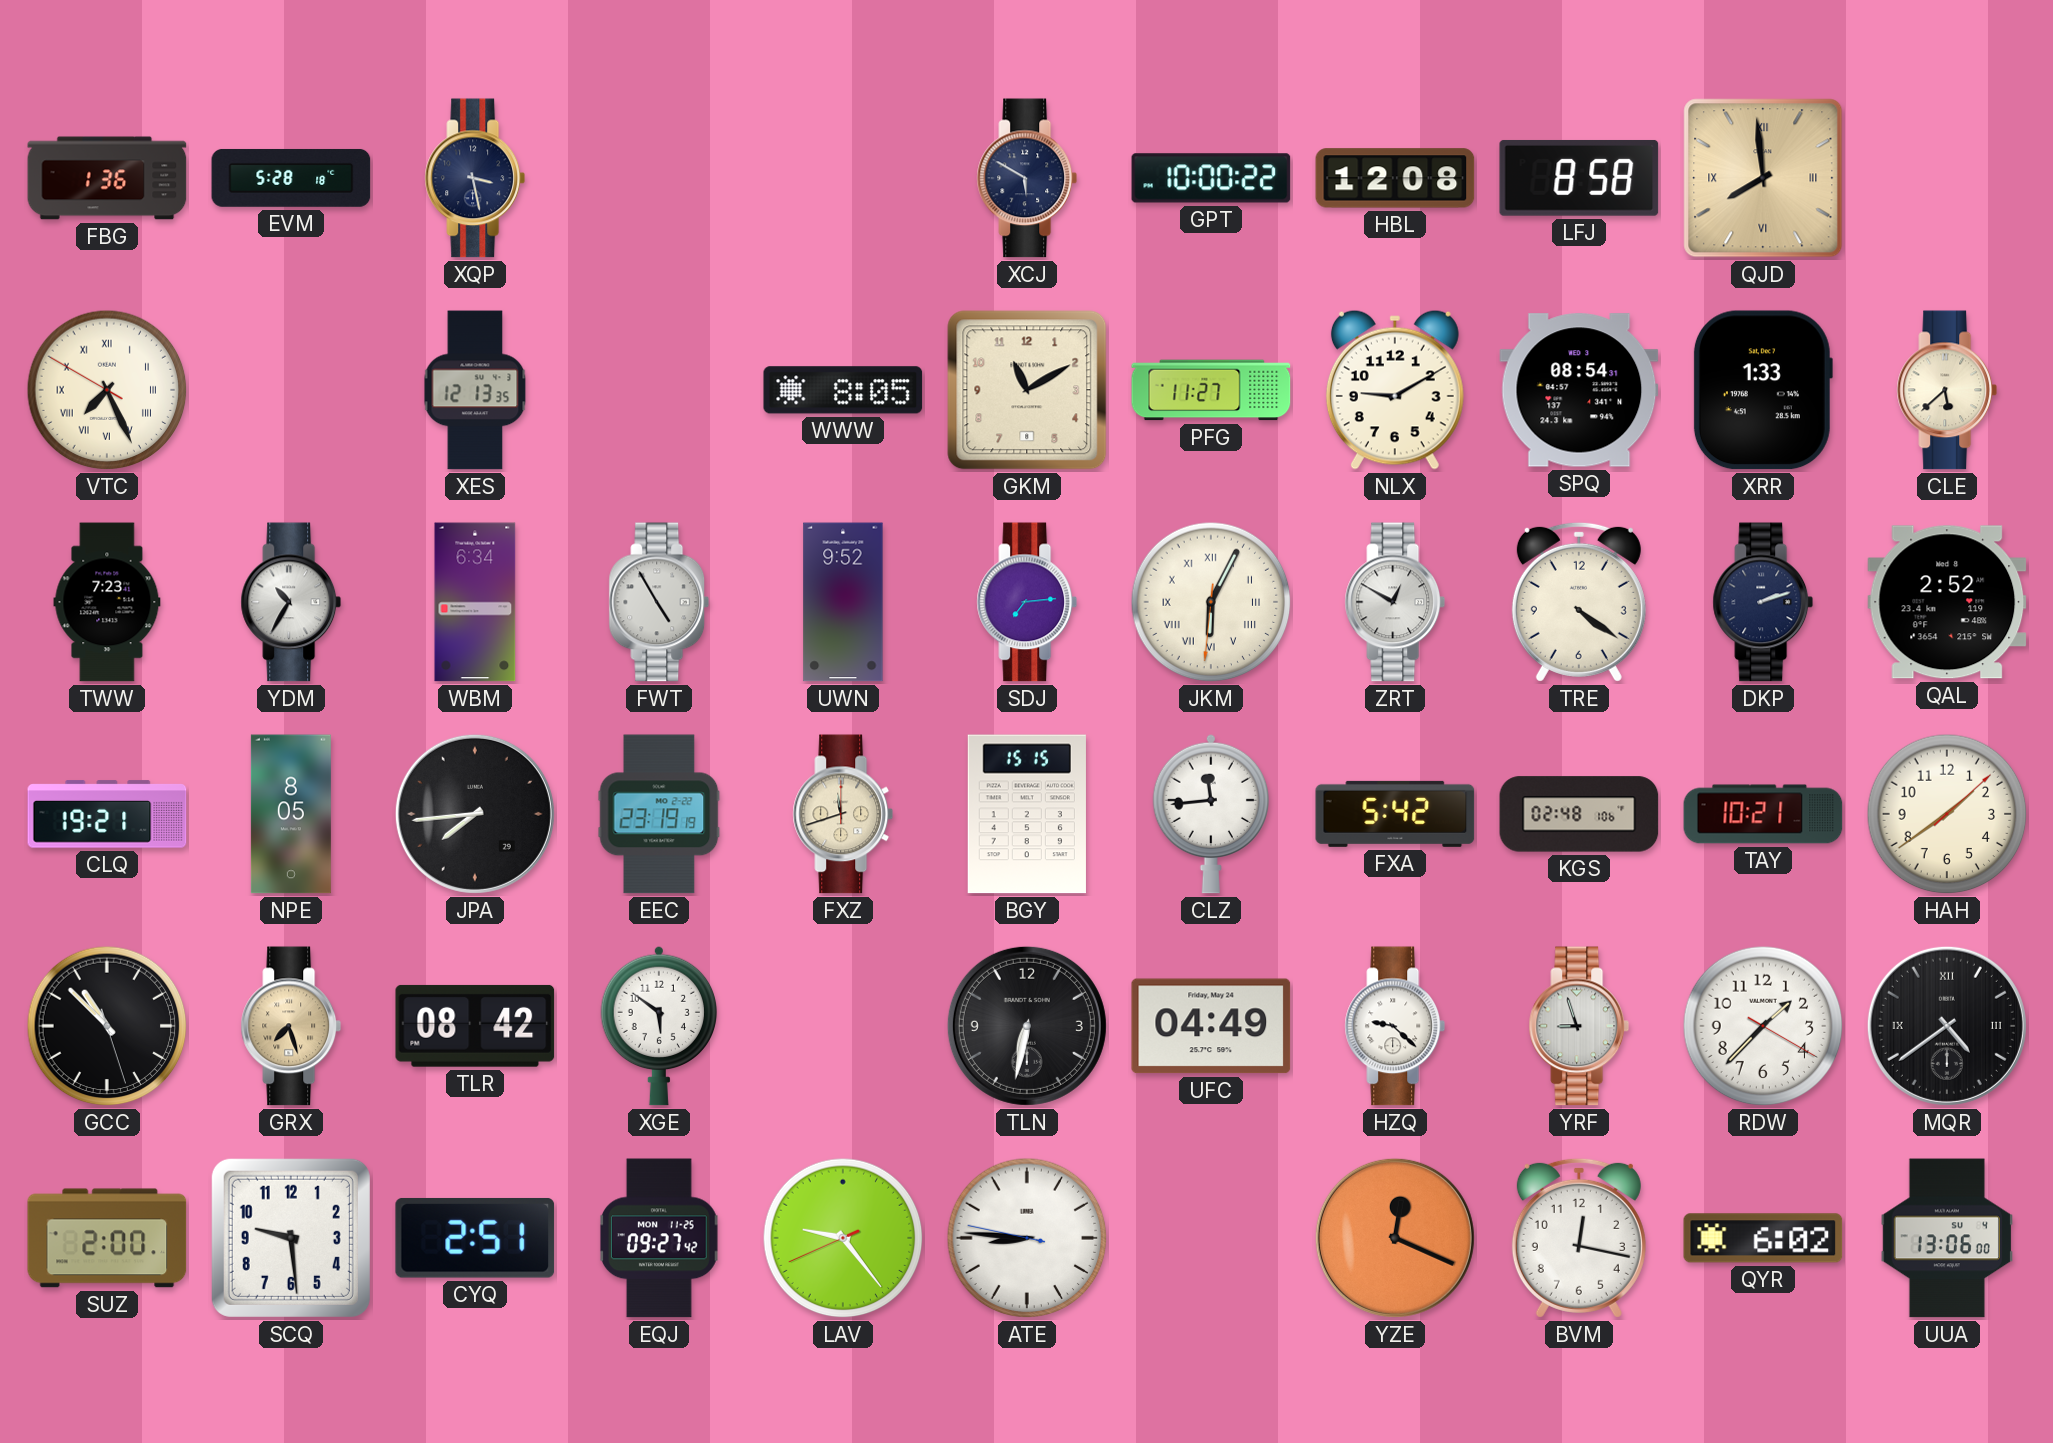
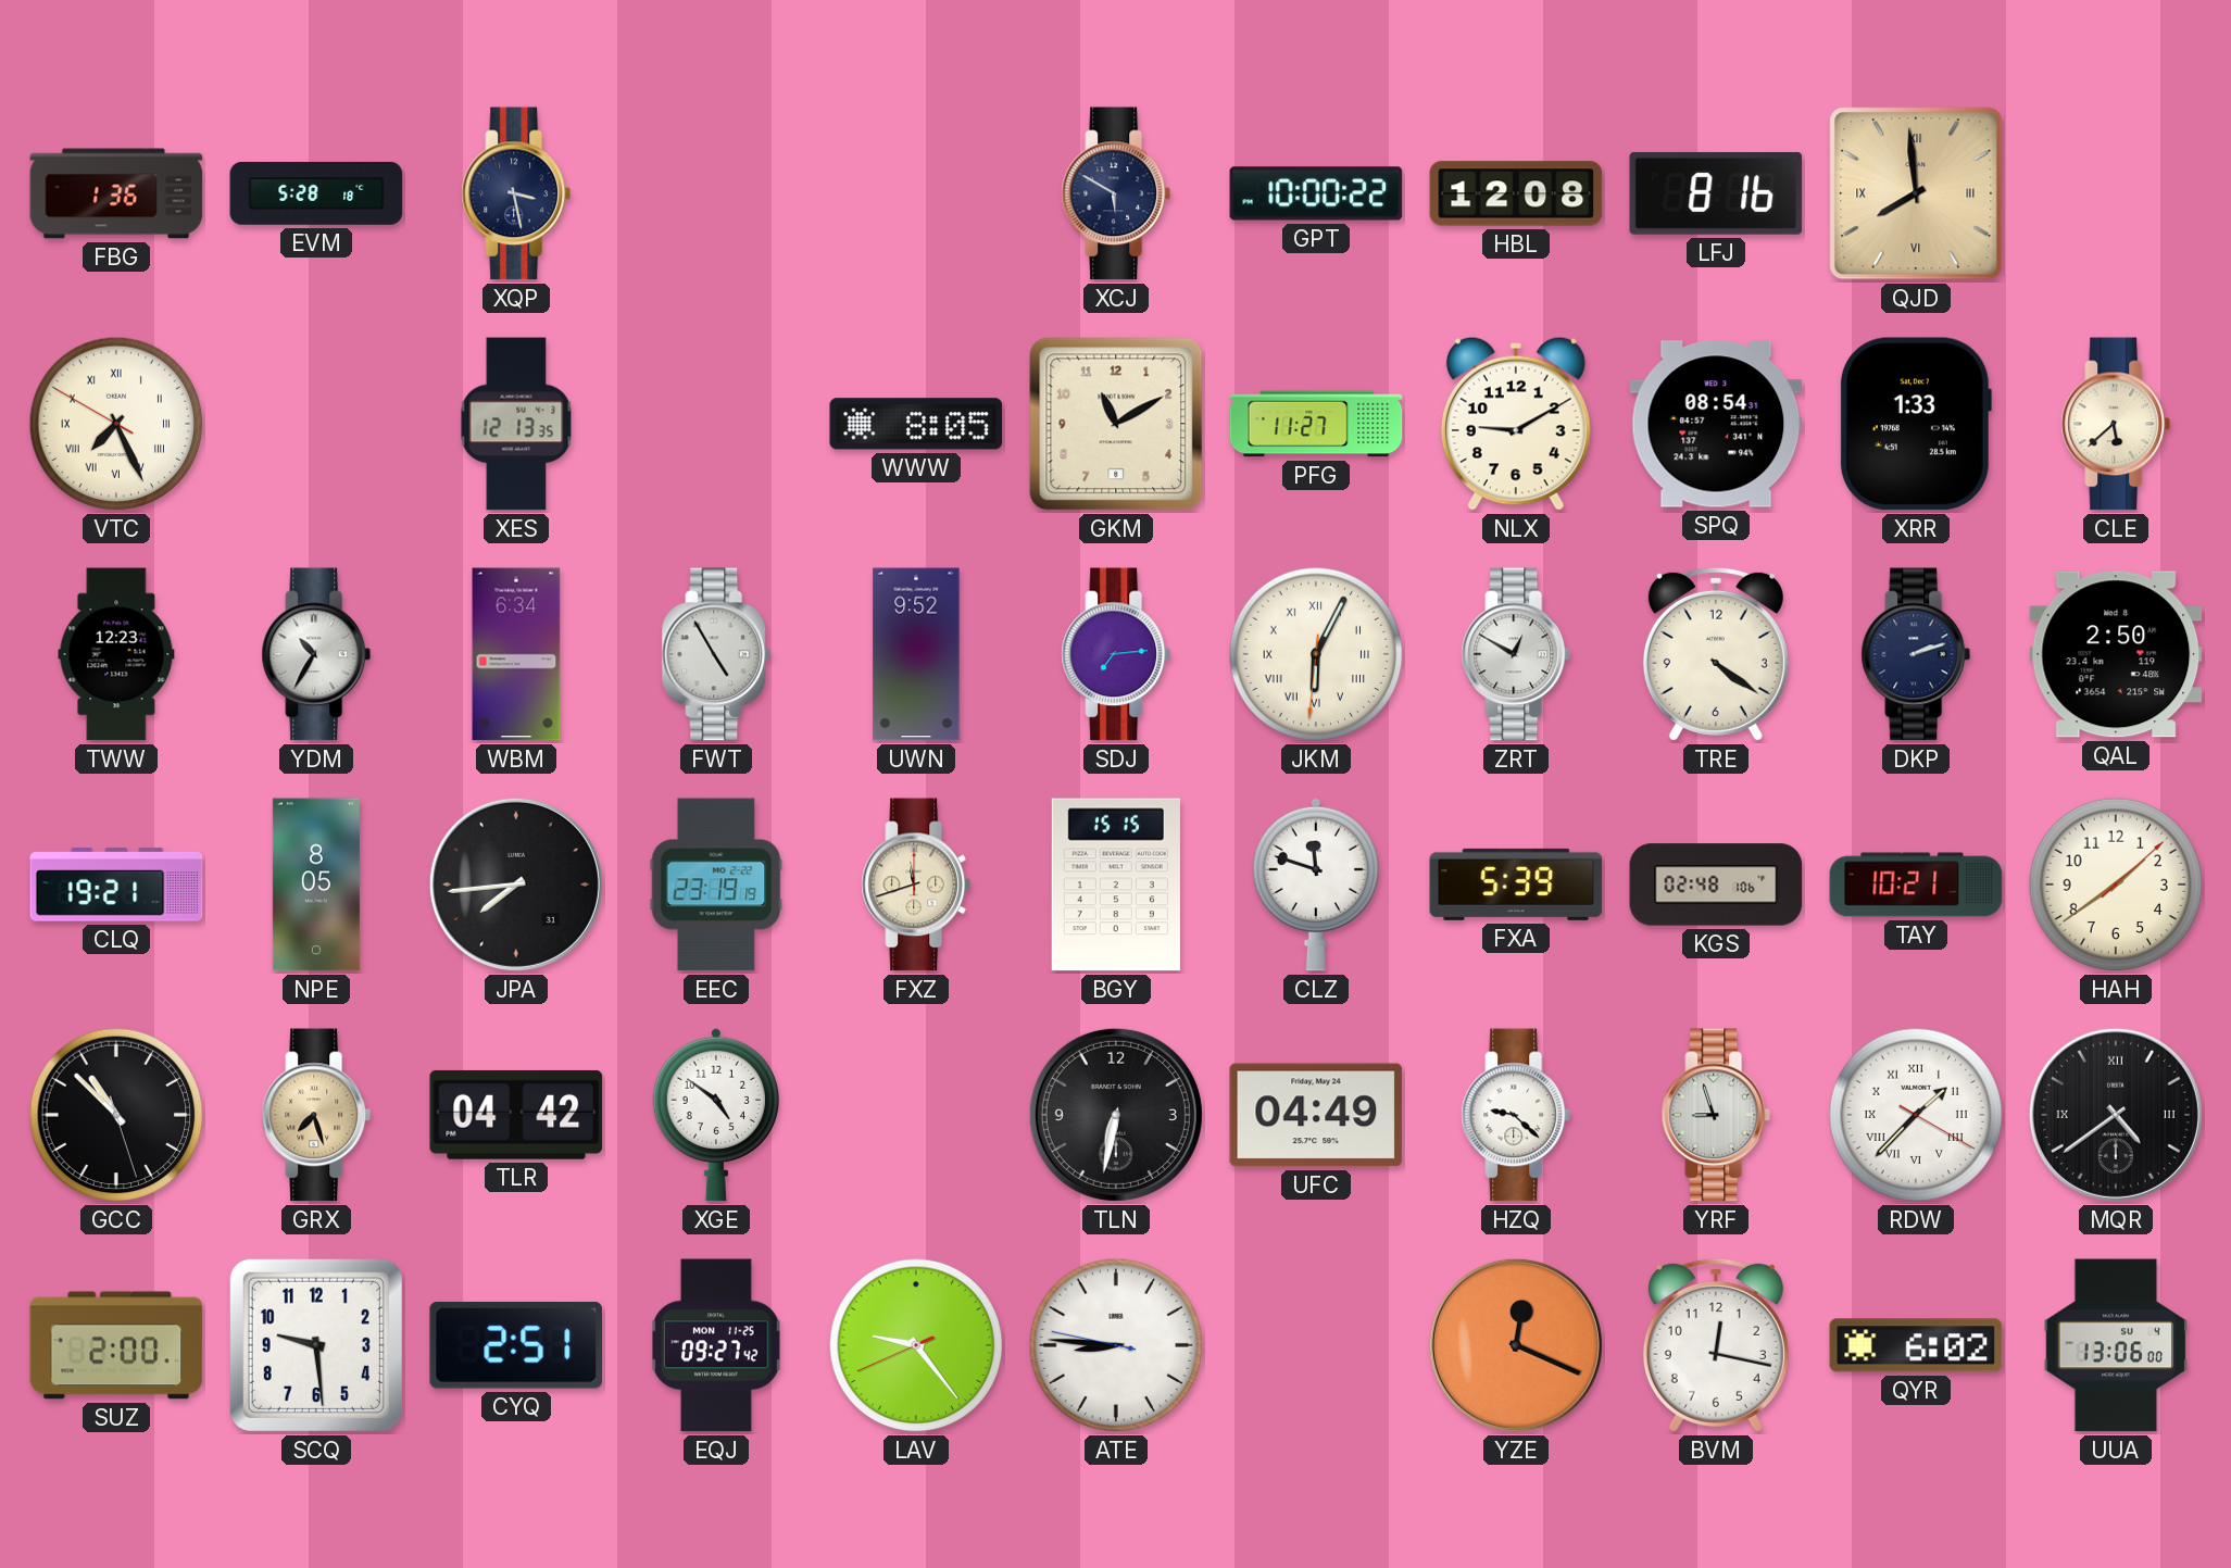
LFJ: 8:58 -> 8:16 (1716, 193)
TWW: 7:23 -> 12:23 (116, 654)
QAL: 2:52 -> 2:50 (2116, 654)
JPA date: 29 -> 31 (516, 885)
CLZ: 11:44 -> 11:48 (1316, 885)
FXA: 5:42 -> 5:39 (1516, 885)
TLR: 08:42 -> 04:42 (516, 1115)
XGE: 5:51 -> 4:51 (716, 1115)
RDW numerals: Arabic -> Roman (1916, 1115)
